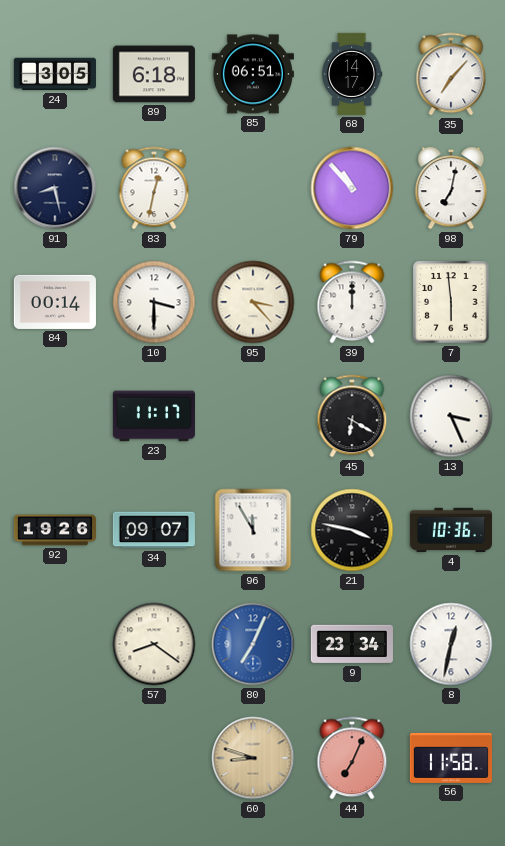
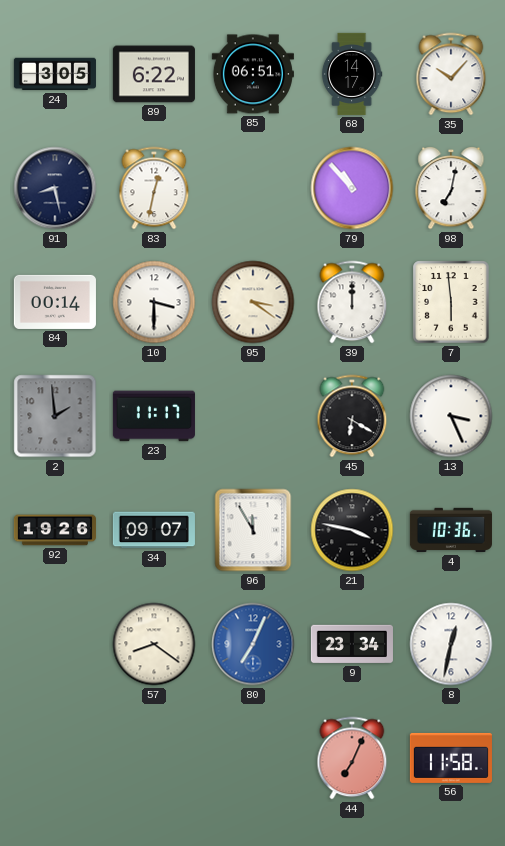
89: 6:18 -> 6:22 (154, 74)
35: 7:07 -> 10:07 (451, 74)
95: 3:23 -> 3:21 (253, 302)
2: none -> 1:59 (55, 416)
60: 8:48 -> none (253, 758)
